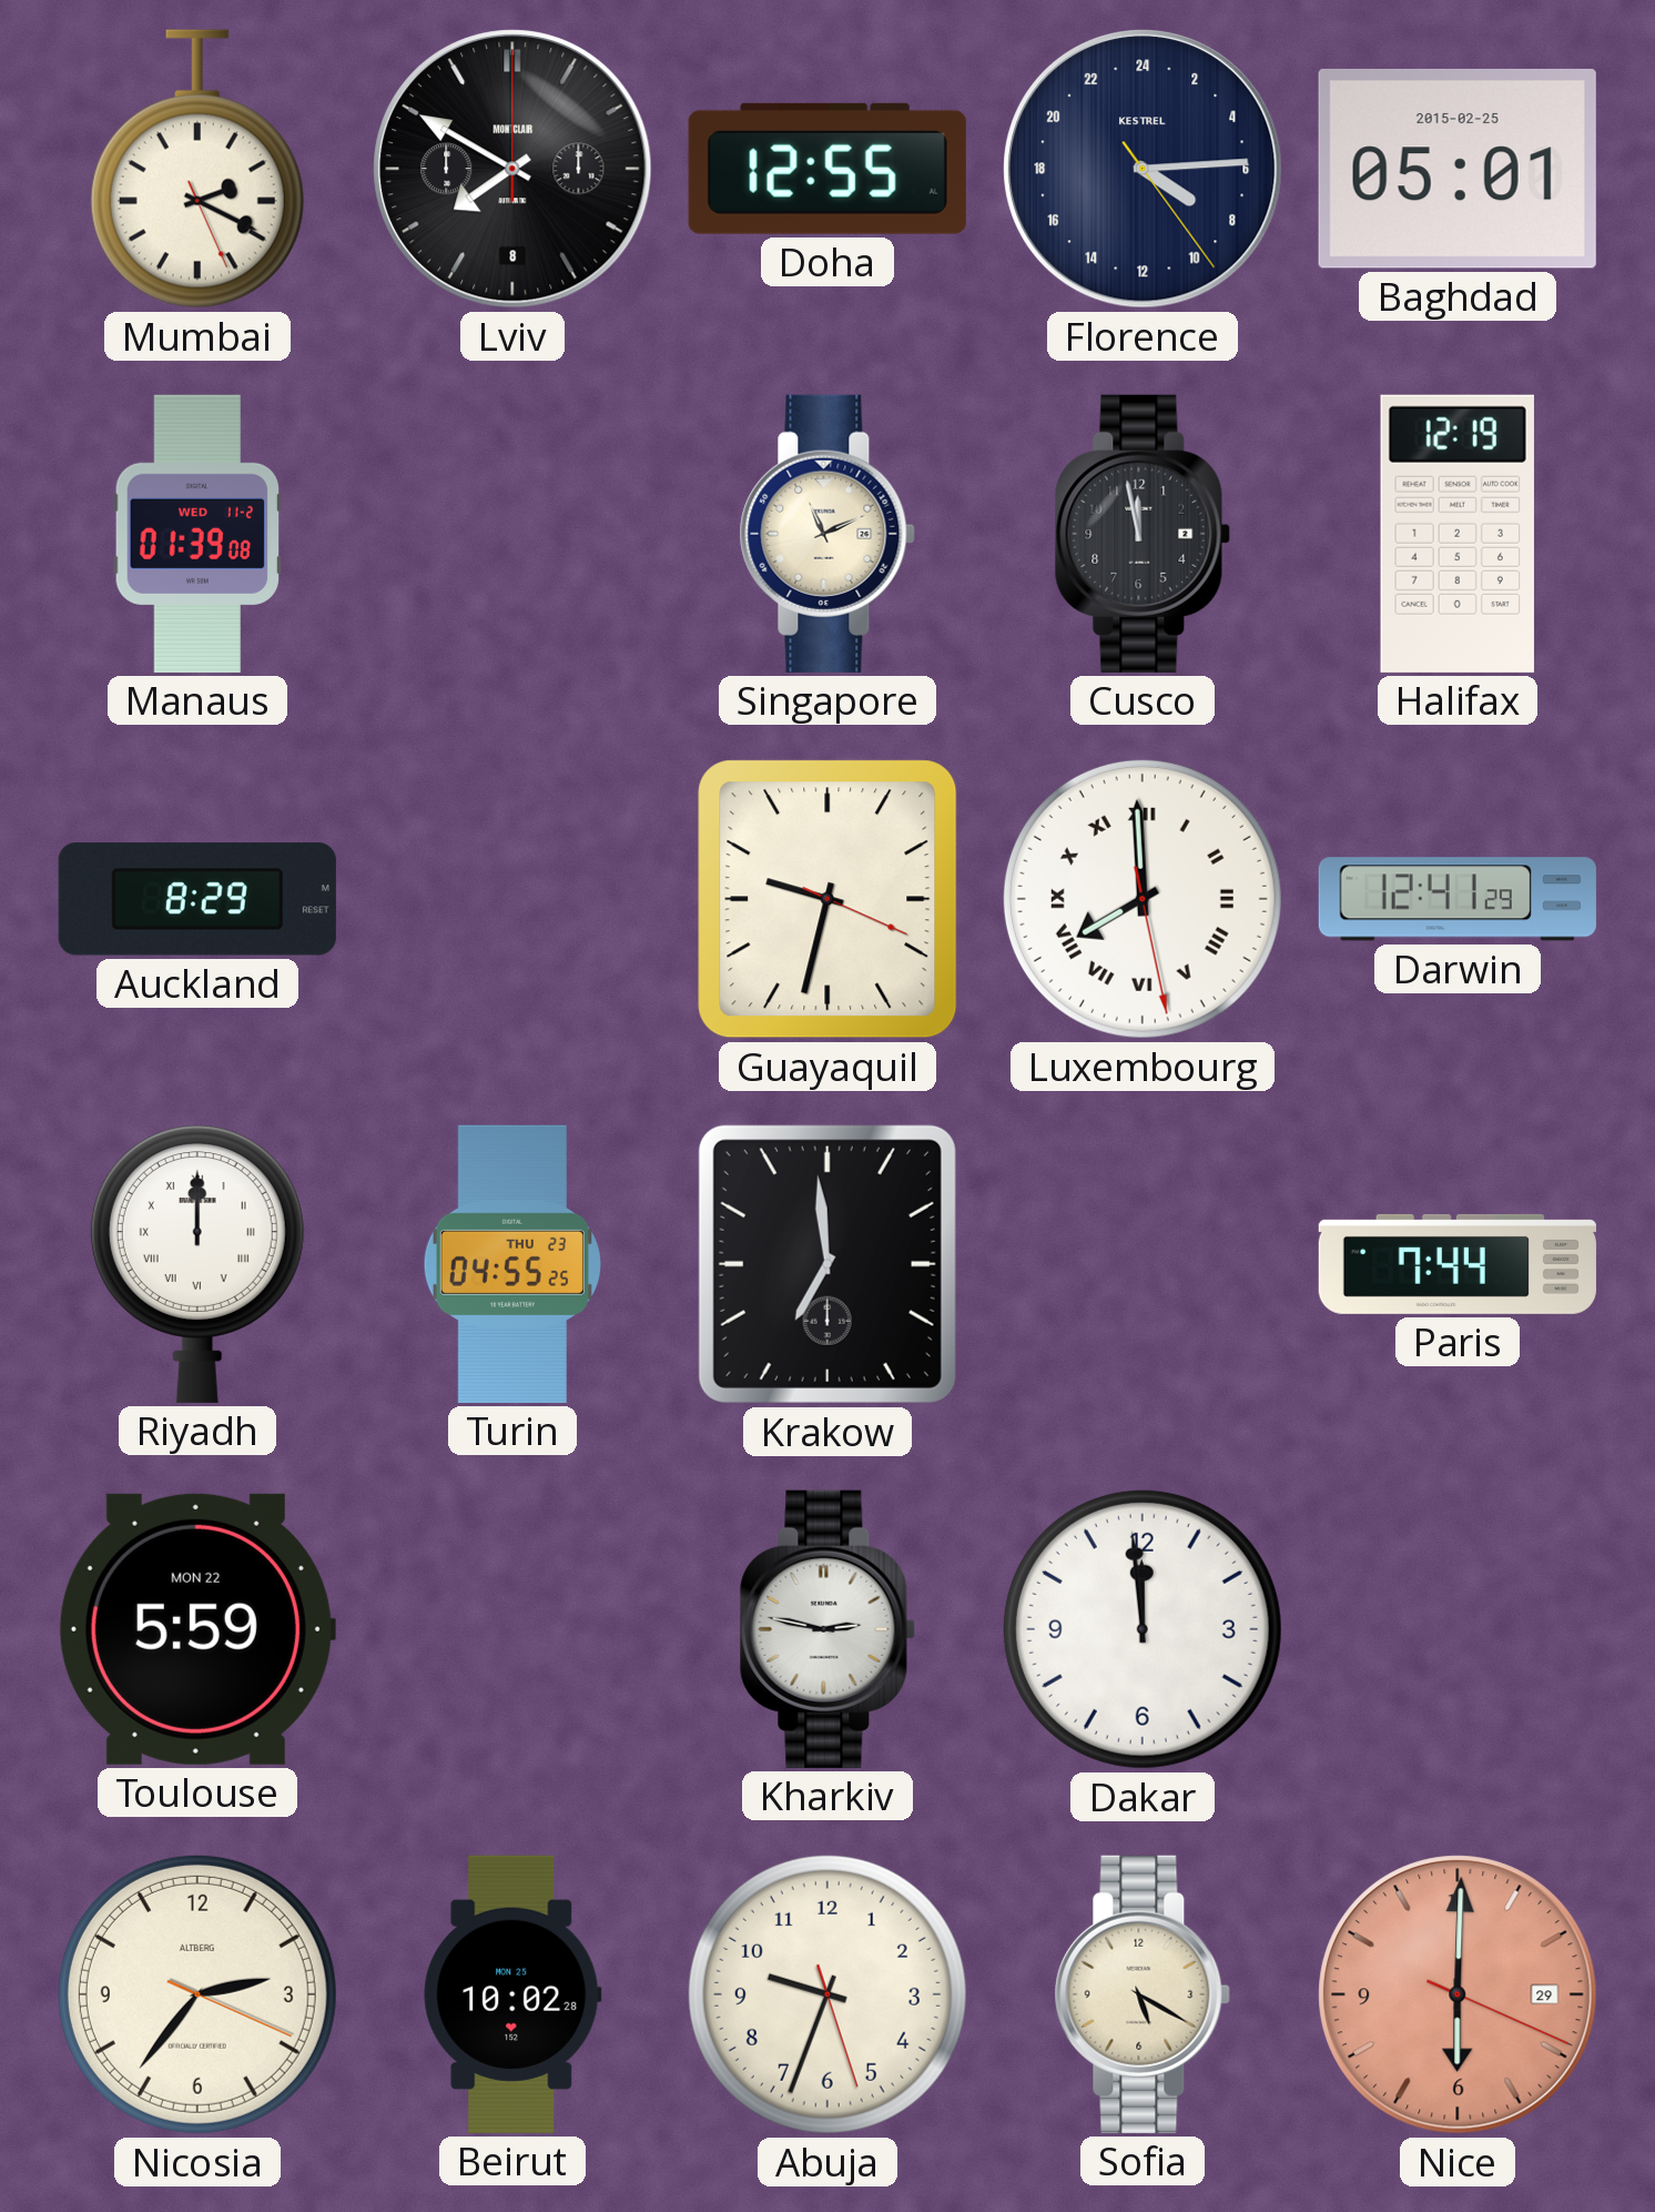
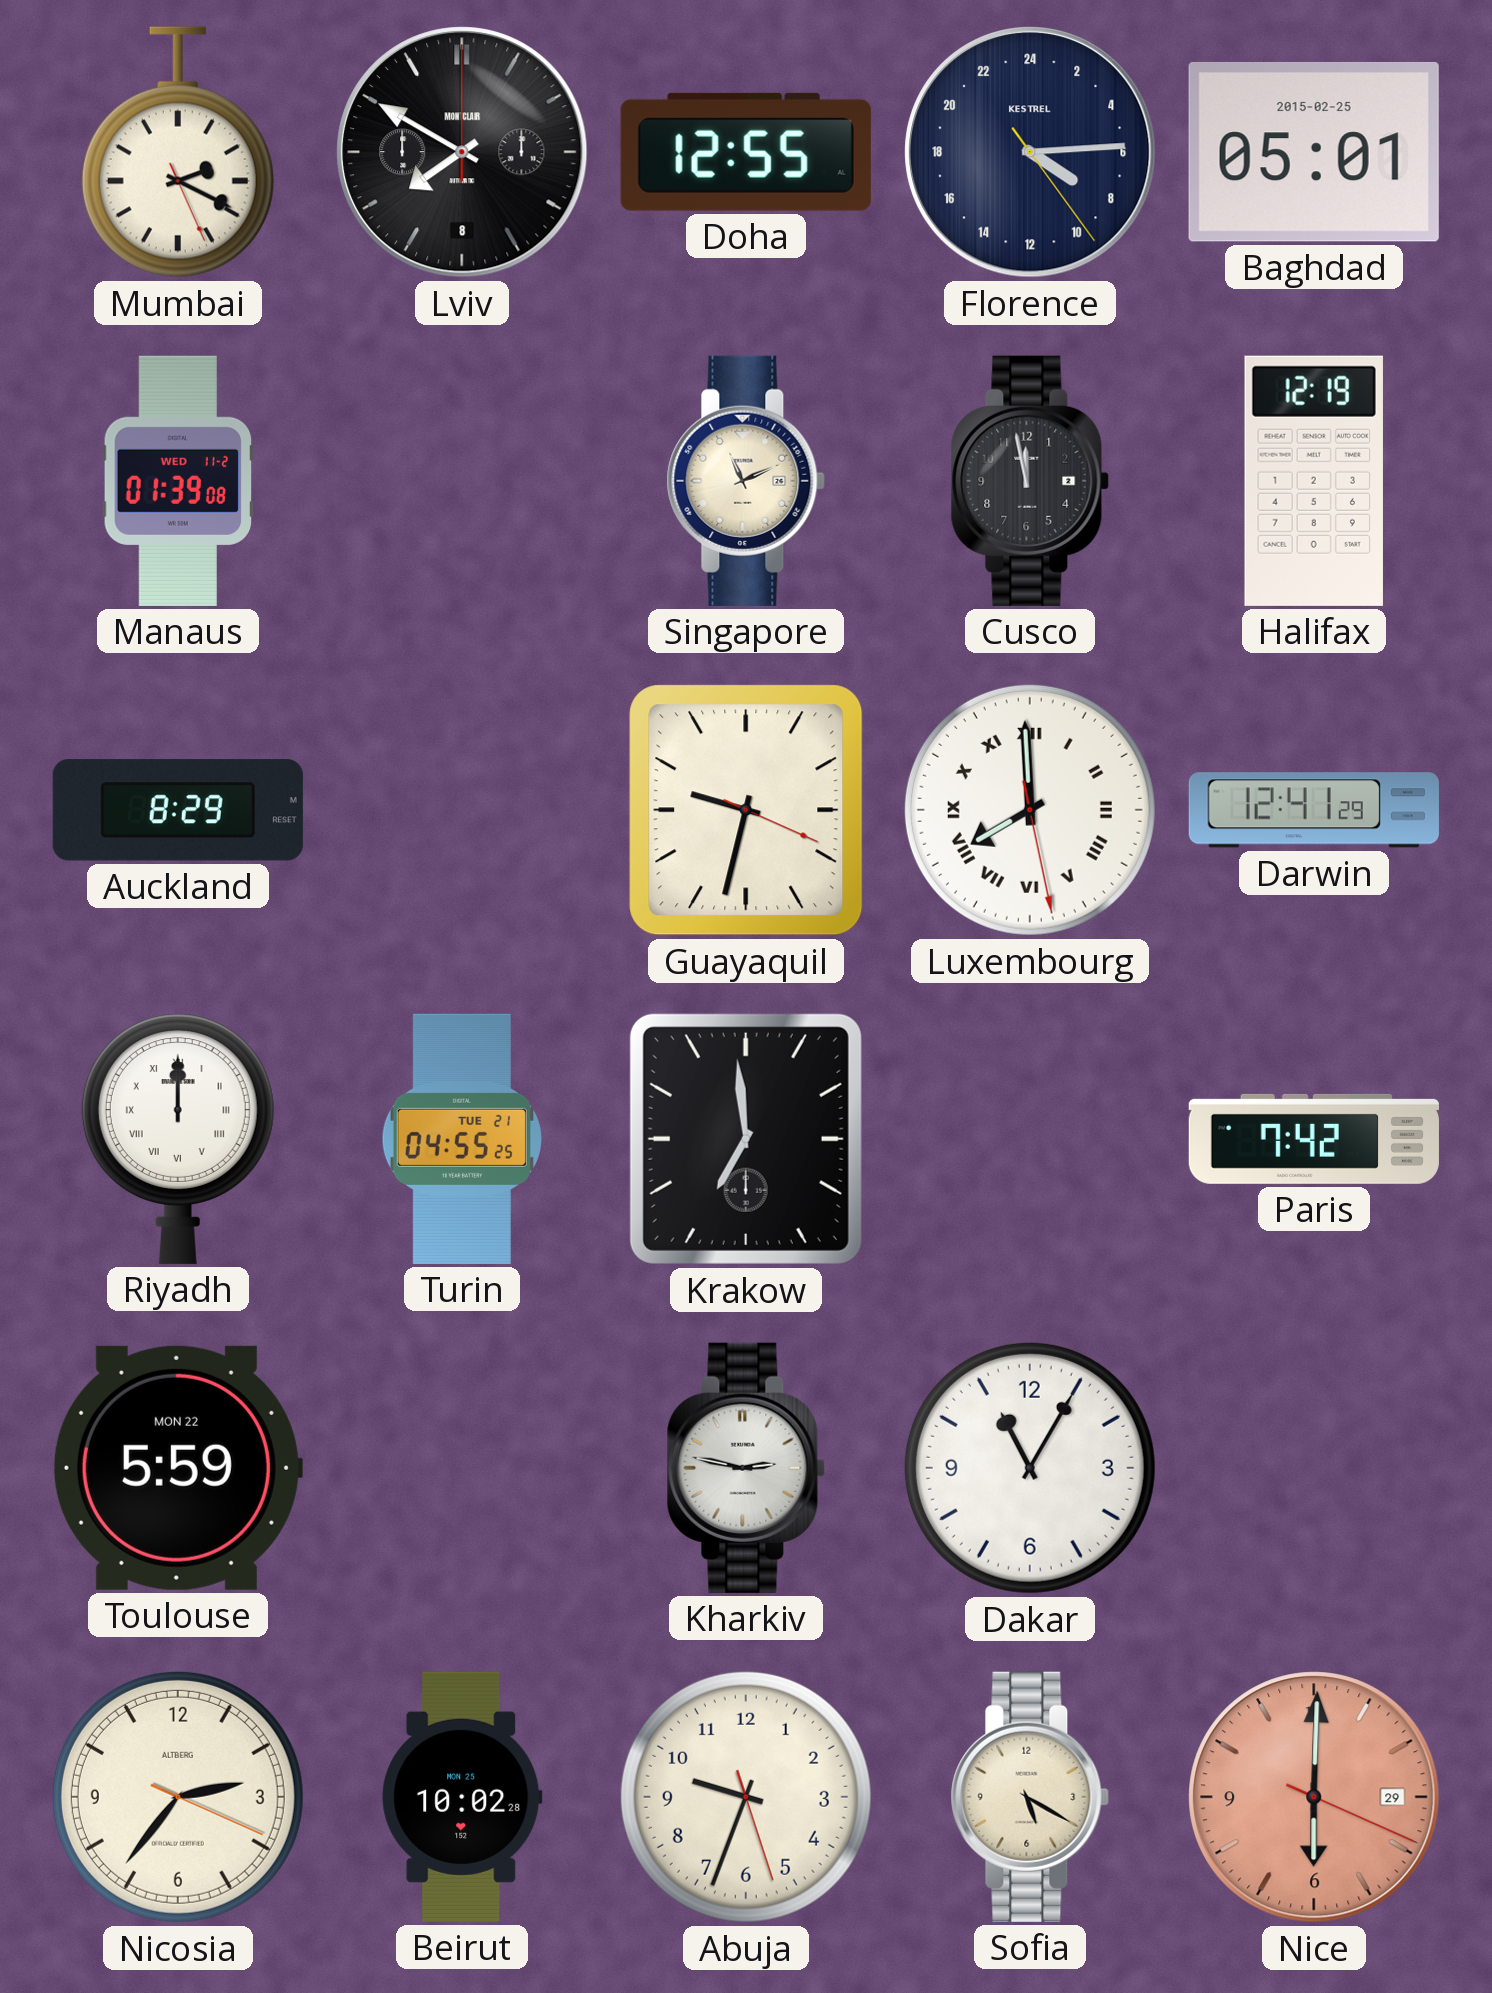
Turin date: THU 23 -> TUE 21 (462, 1139)
Paris: 7:44 -> 7:42 (1314, 1139)
Dakar: 11:59 -> 11:05 (1030, 1468)
